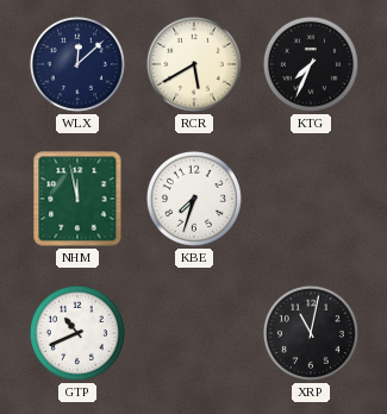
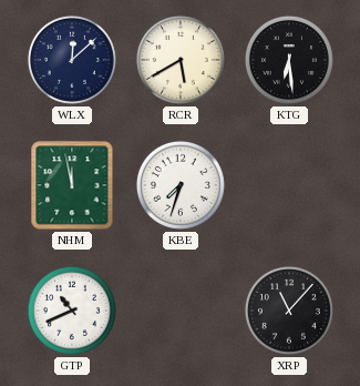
KTG: 7:34 -> 6:29 (289, 60)
XRP: 11:02 -> 11:07 (289, 311)
